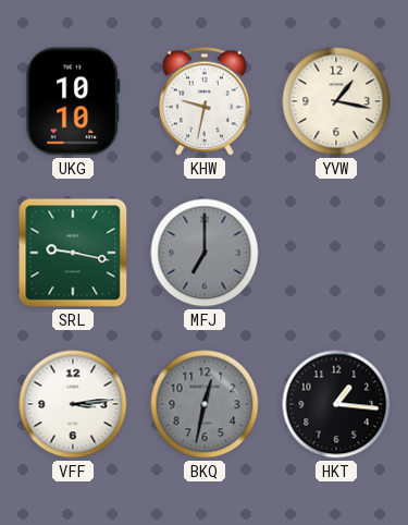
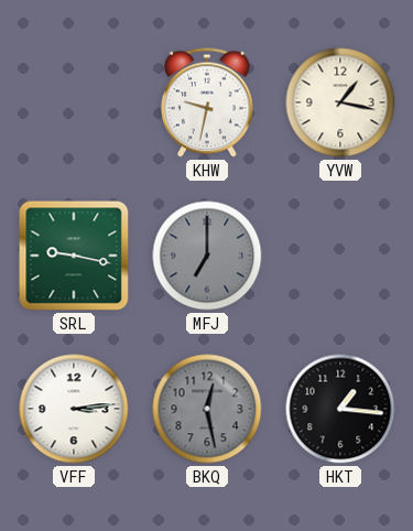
UKG: 10:10 -> none (73, 101)
BKQ: 12:32 -> 12:28 (207, 409)
